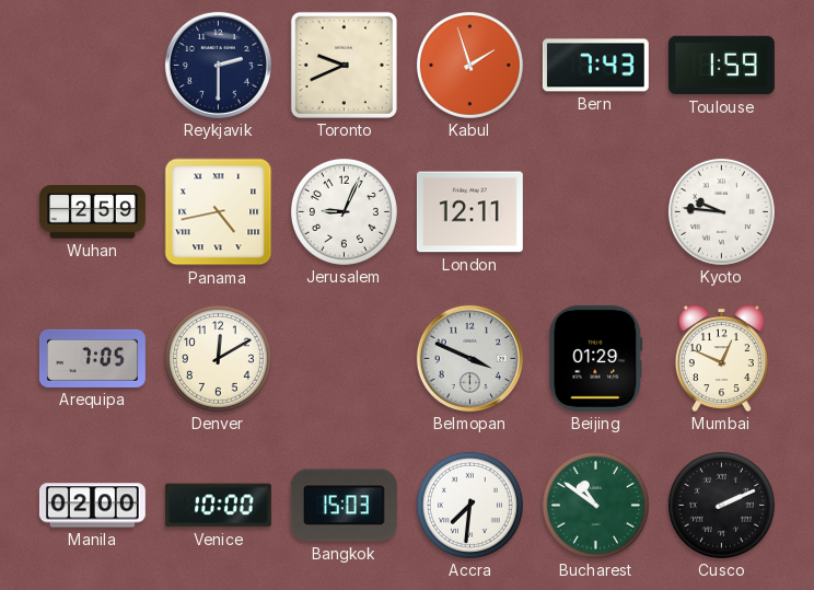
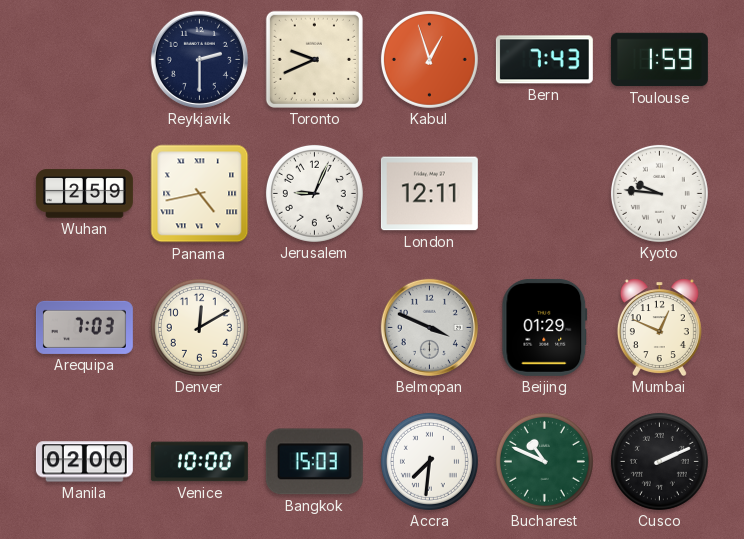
Kabul: 1:57 -> 12:57 (429, 59)
Arequipa: 7:05 -> 7:03 (84, 327)
Bucharest: 10:51 -> 10:49 (544, 461)
